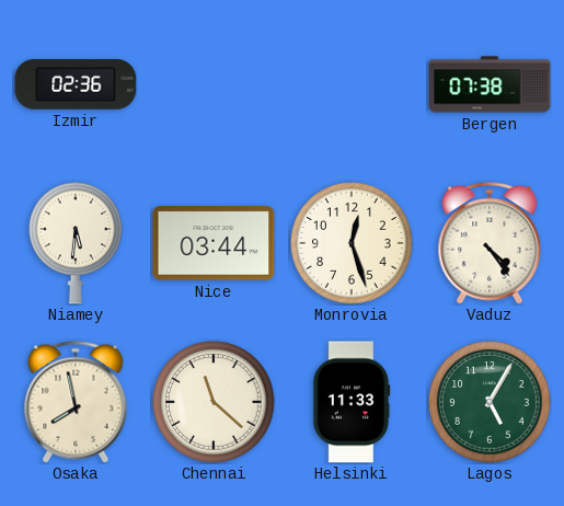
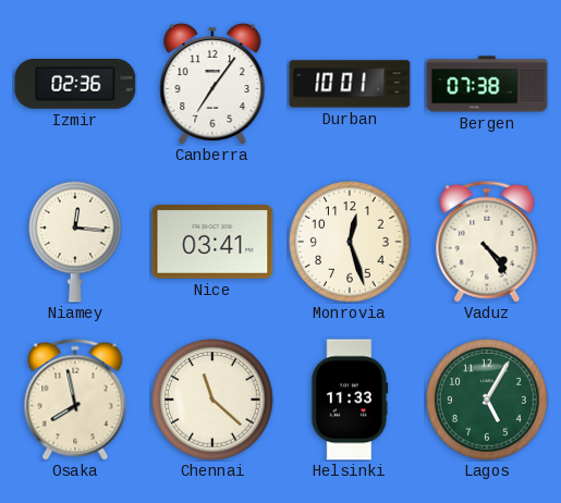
Canberra: none -> 7:06 (212, 83)
Durban: none -> 10:01 (350, 84)
Niamey: 5:31 -> 12:16 (76, 242)
Nice: 03:44 -> 03:41 (212, 243)
